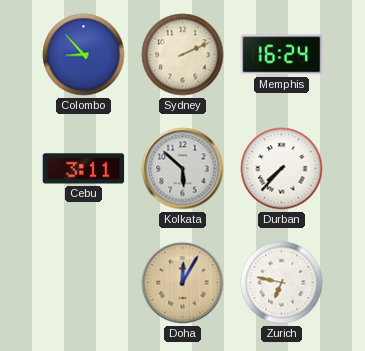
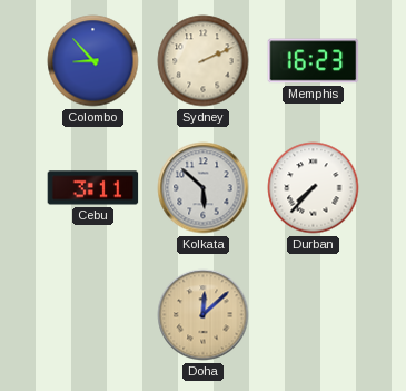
Memphis: 16:24 -> 16:23 (314, 61)
Doha: 12:05 -> 12:08 (204, 315)
Zurich: 6:47 -> none (282, 283)
